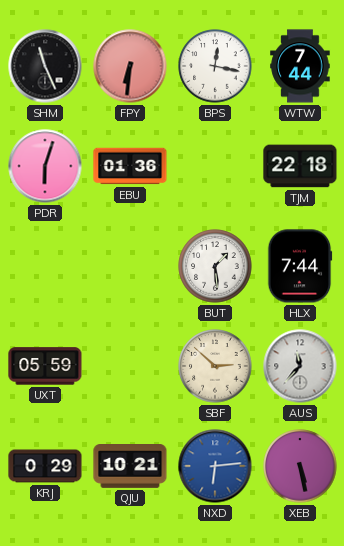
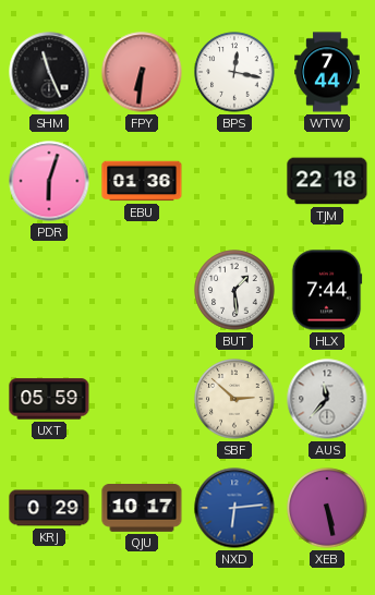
QJU: 10:21 -> 10:17 (142, 509)
